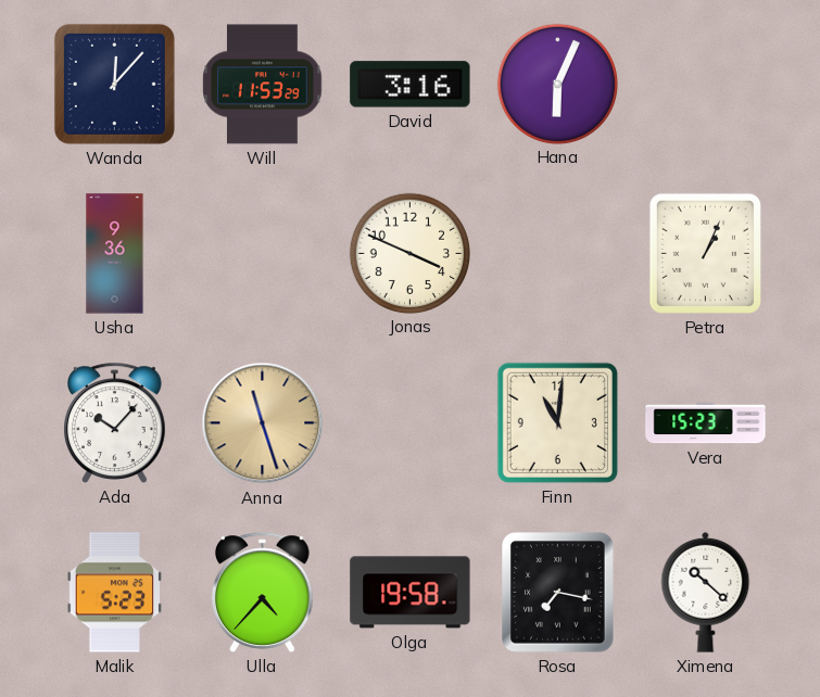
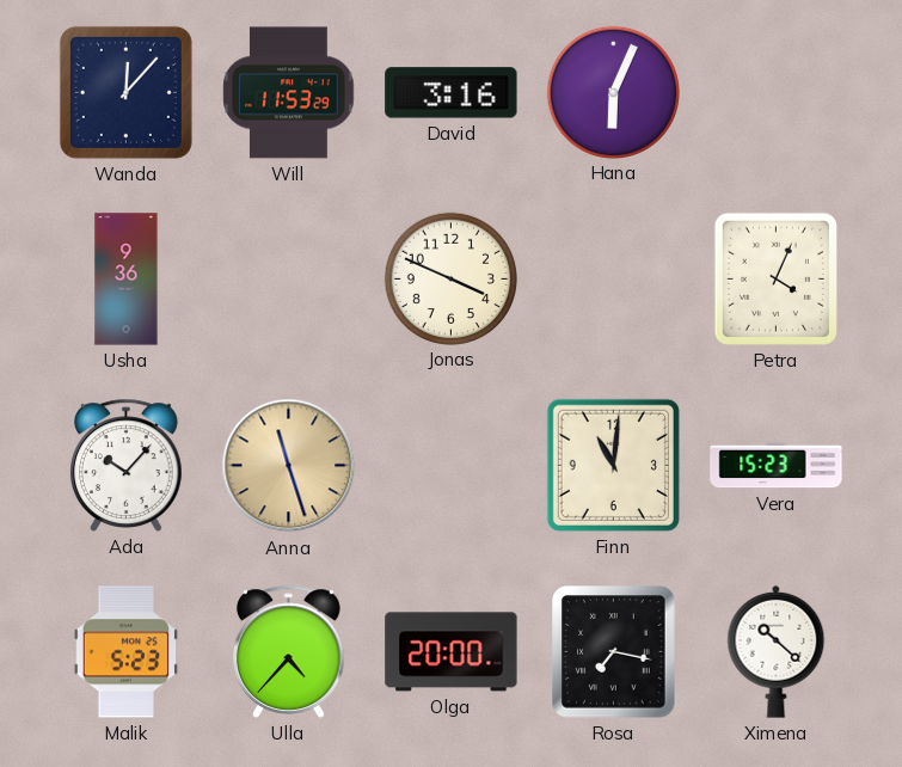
Petra: 1:04 -> 4:04 (775, 278)
Olga: 19:58 -> 20:00 (452, 652)
